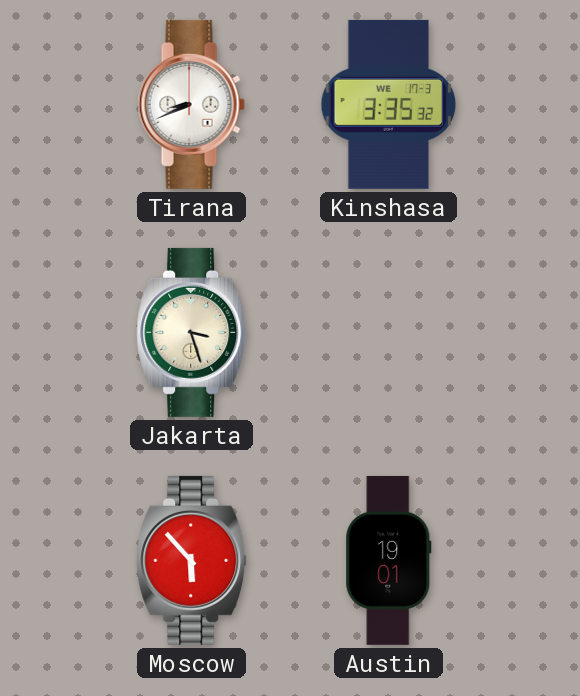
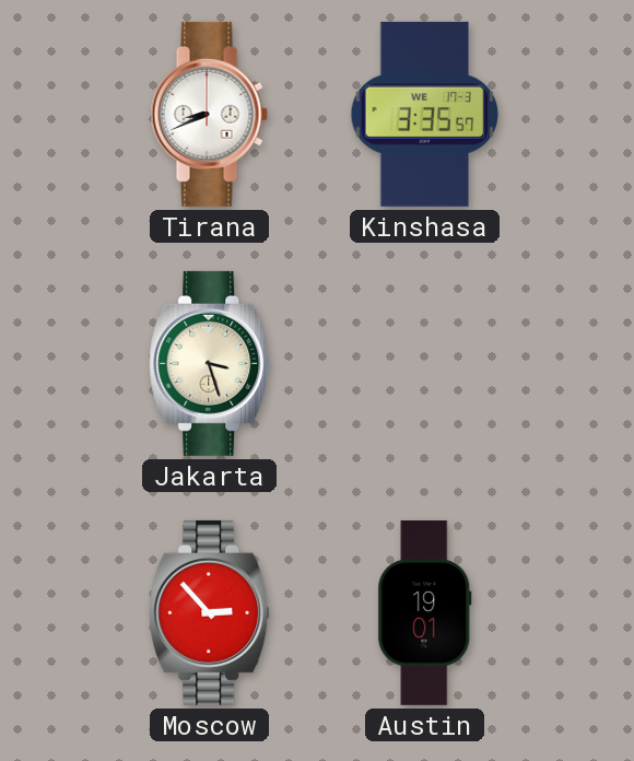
Kinshasa: 3:35:32 -> 3:35:57 (425, 114)
Moscow: 5:53 -> 2:53 (210, 612)
